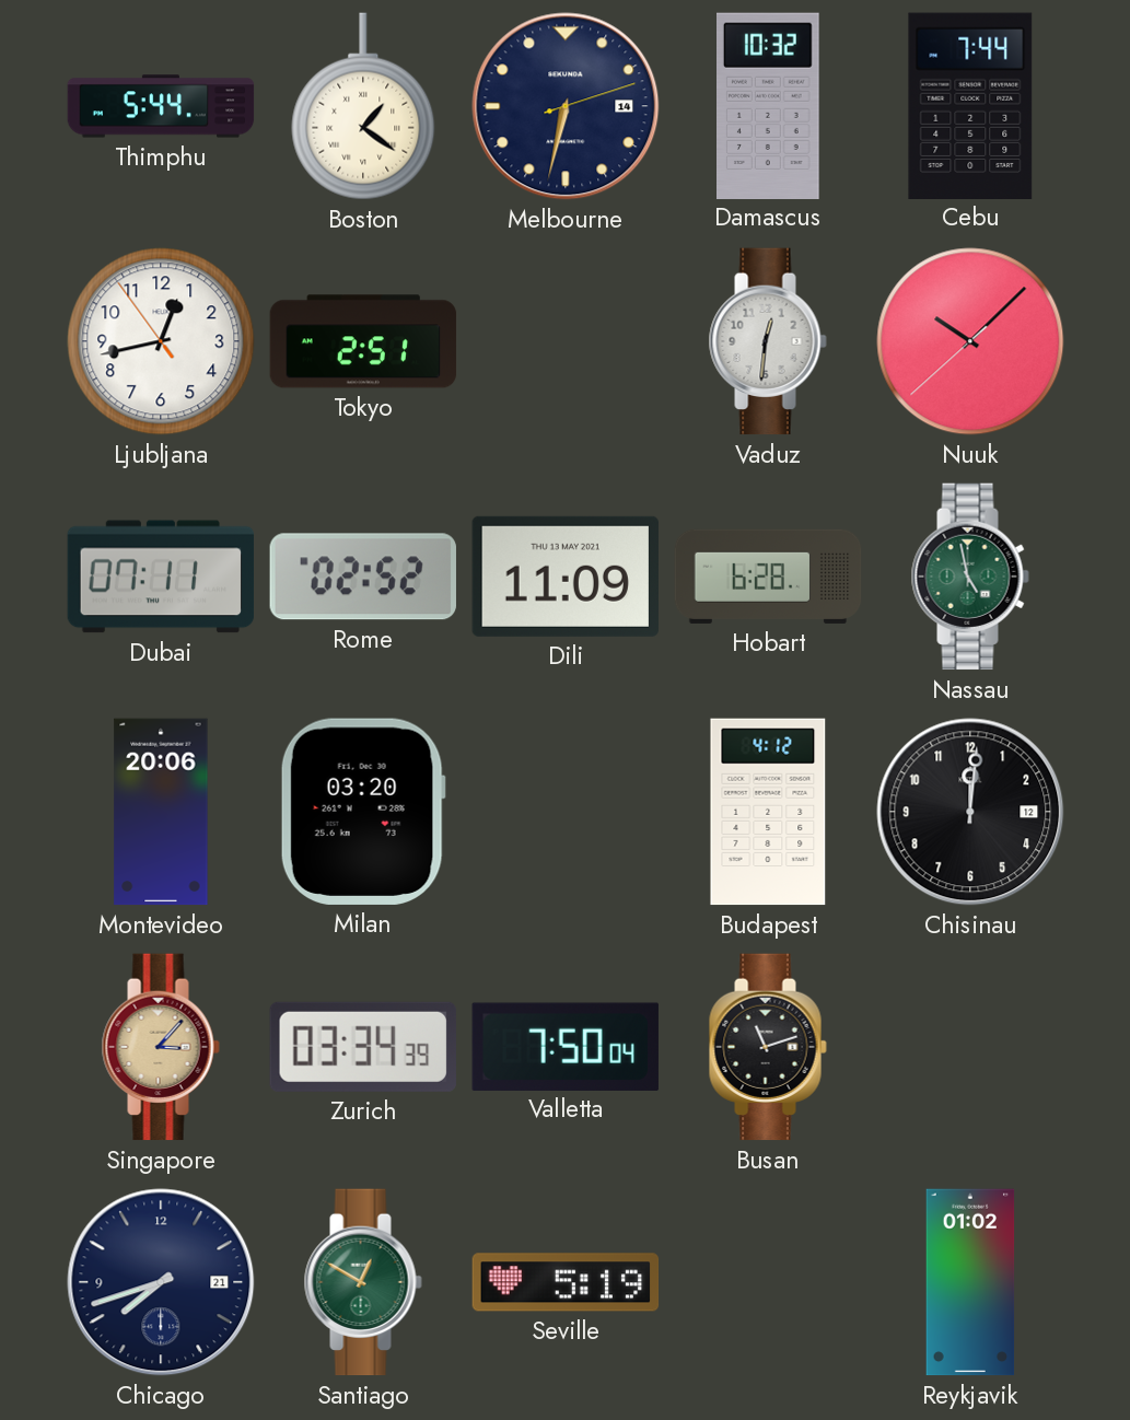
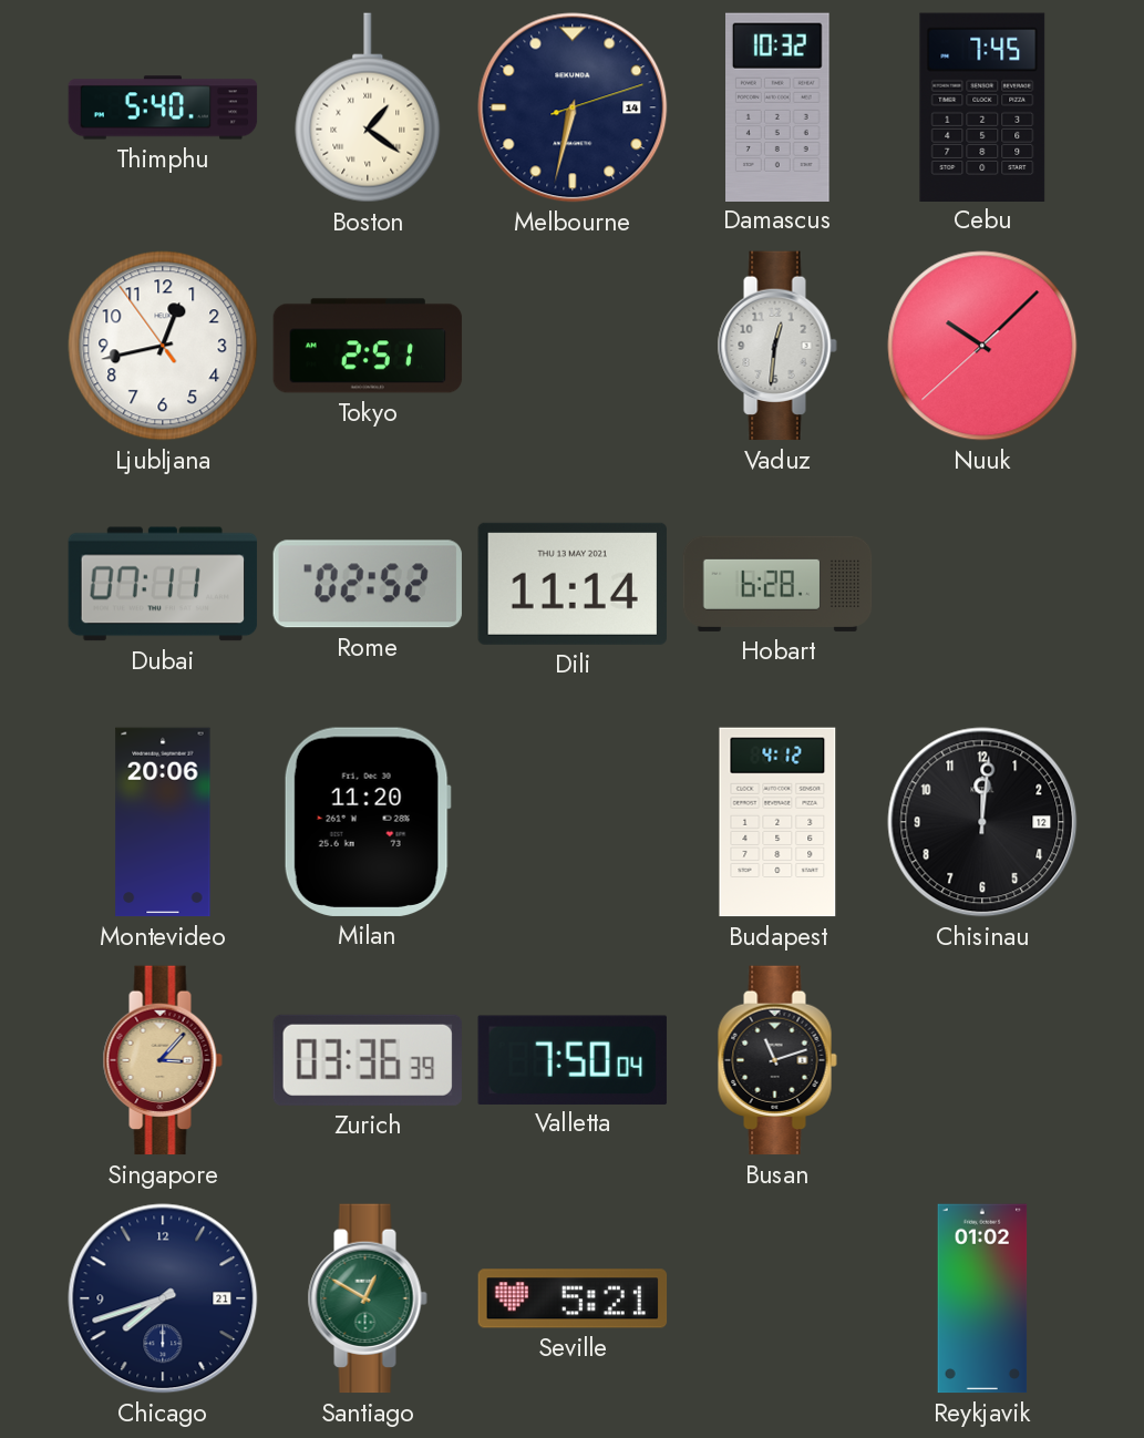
Thimphu: 5:44 -> 5:40 (163, 107)
Cebu: 7:44 -> 7:45 (982, 106)
Dili: 11:09 -> 11:14 (571, 584)
Nassau: 4:58 -> none (970, 577)
Milan: 03:20 -> 11:20 (368, 822)
Zurich: 03:34 -> 03:36 (368, 1060)
Seville: 5:19 -> 5:21 (573, 1298)
